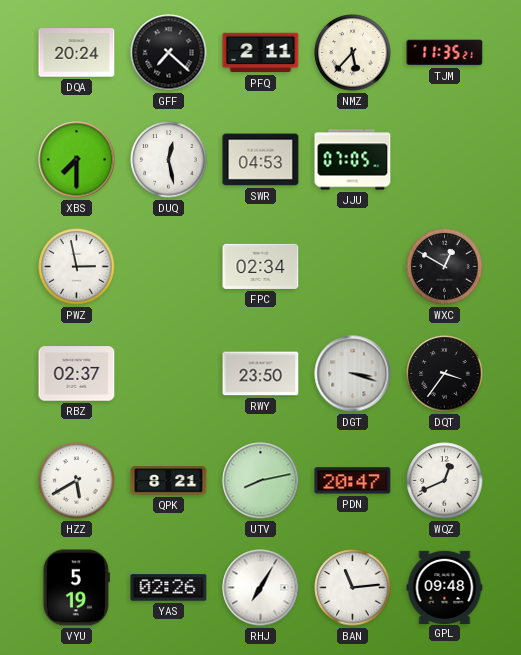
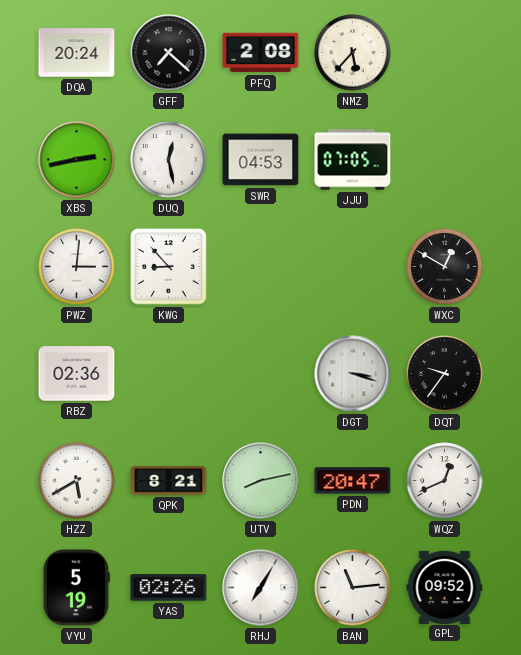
PFQ: 2:11 -> 2:08 (261, 53)
TJM: 11:35 -> none (445, 53)
XBS: 7:30 -> 2:43 (77, 160)
PWZ: 2:58 -> 3:01 (77, 267)
KWG: none -> 8:53 (169, 267)
FPC: 02:34 -> none (261, 266)
RBZ: 02:37 -> 02:36 (77, 374)
RWY: 23:50 -> none (261, 374)
DQT: 3:36 -> 9:36 (445, 374)
GPL: 09:48 -> 09:52 (445, 587)
